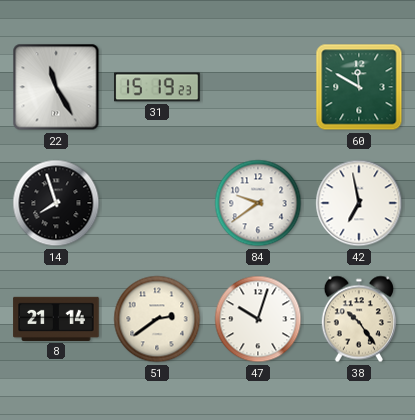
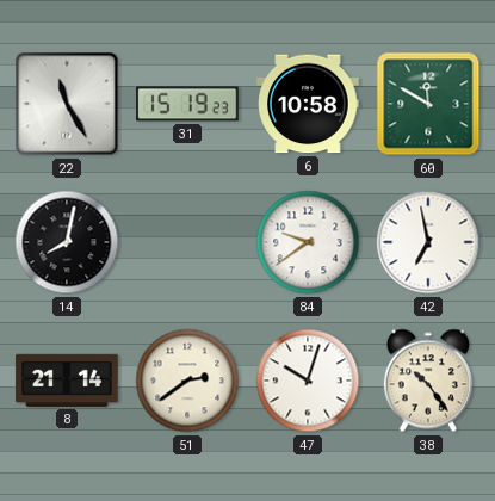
6: none -> 10:58 (308, 104)
14: 7:57 -> 8:02 (67, 242)
